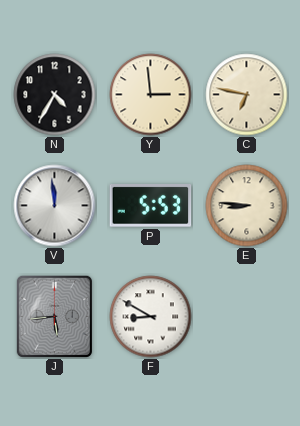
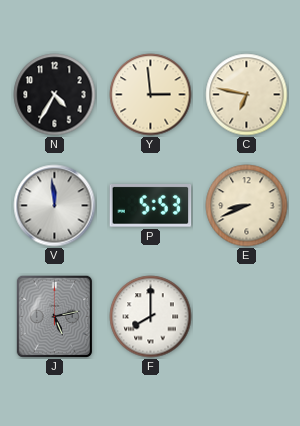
E: 8:46 -> 8:41 (247, 206)
J: 5:44 -> 5:13 (54, 316)
F: 8:50 -> 8:00 (151, 317)
